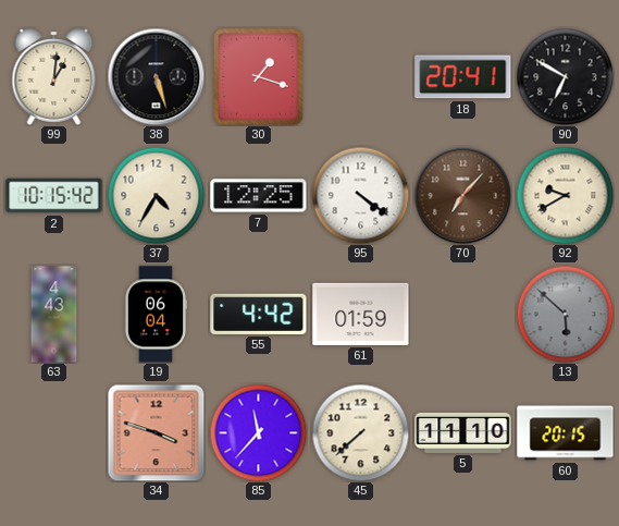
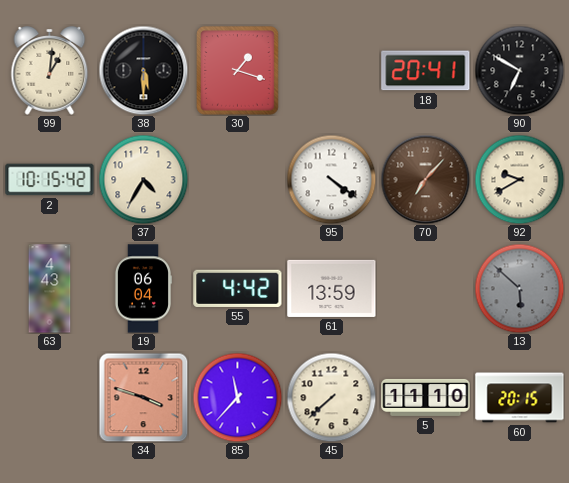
38: 5:27 -> 5:30 (143, 70)
7: 12:25 -> none (259, 196)
61: 01:59 -> 13:59 (332, 288)
